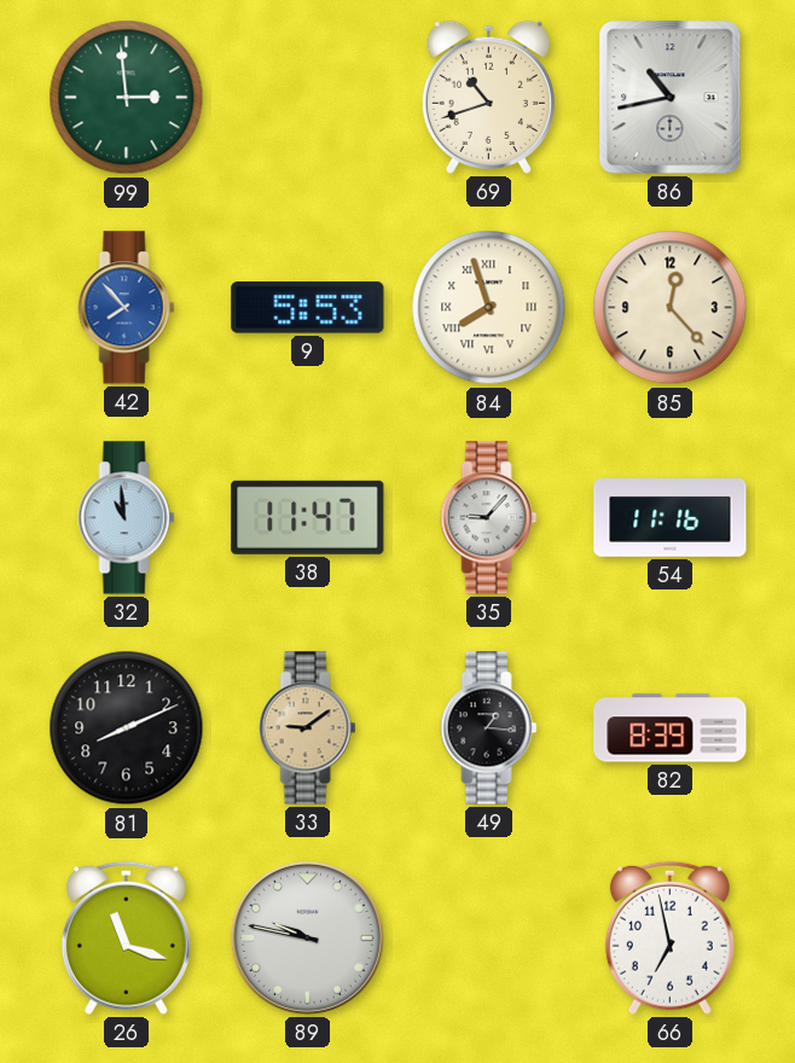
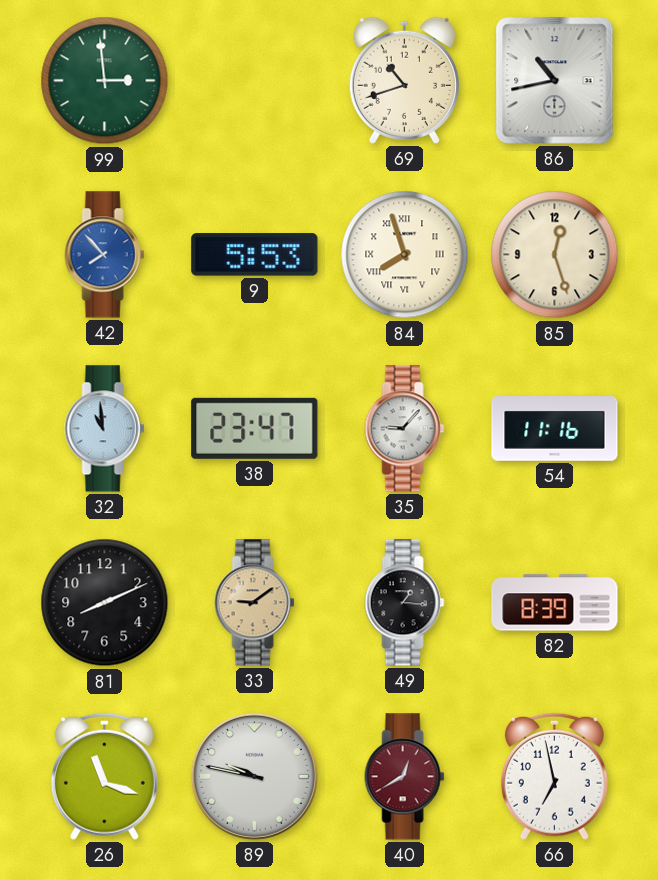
85: 12:23 -> 12:27 (555, 255)
38: 11:47 -> 23:47 (255, 428)
40: none -> 12:40 (405, 777)
